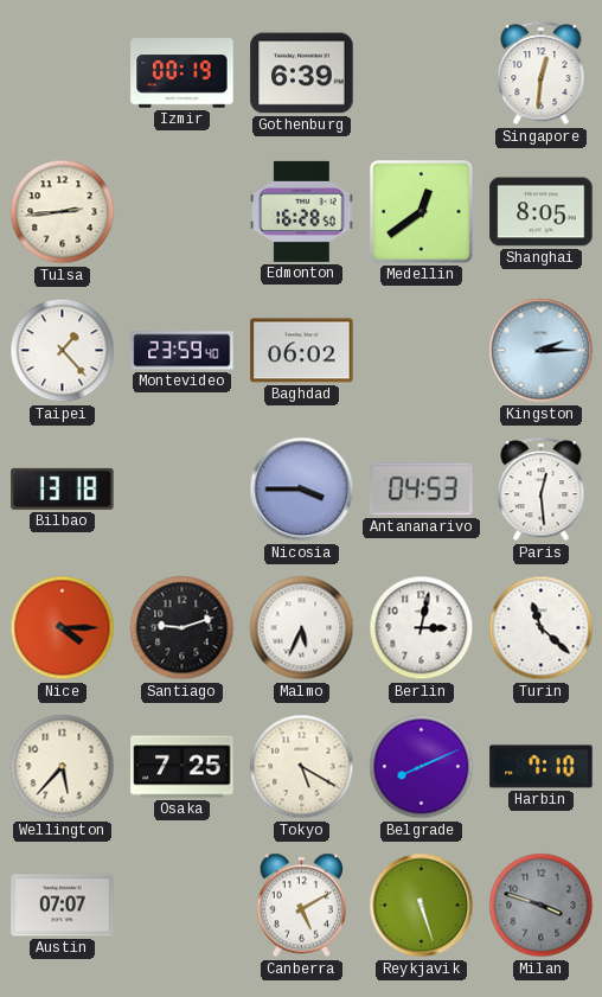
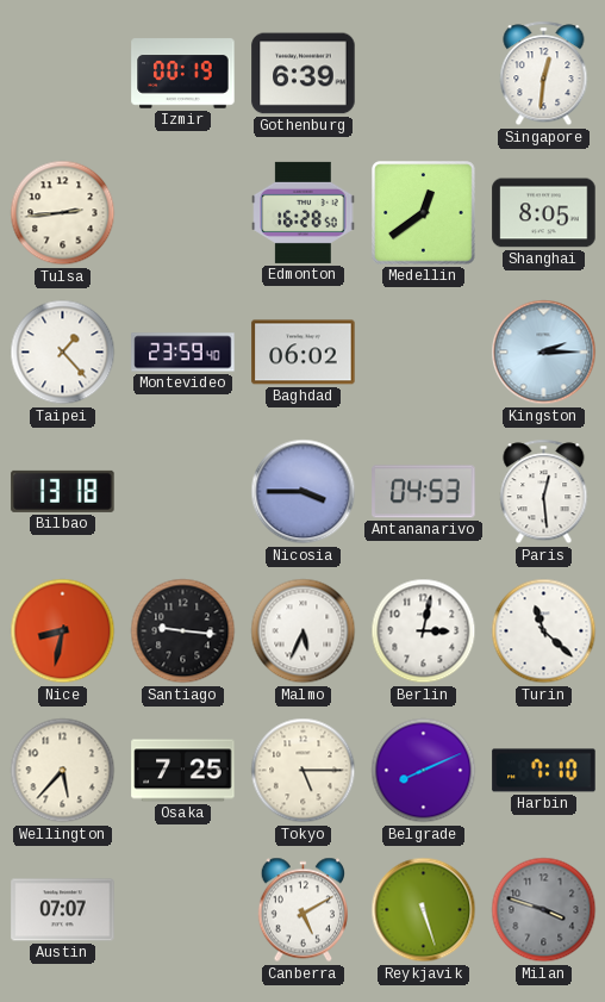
Nice: 4:15 -> 8:32 (63, 631)
Santiago: 9:12 -> 9:16 (183, 631)
Tokyo: 5:20 -> 5:15 (304, 771)
